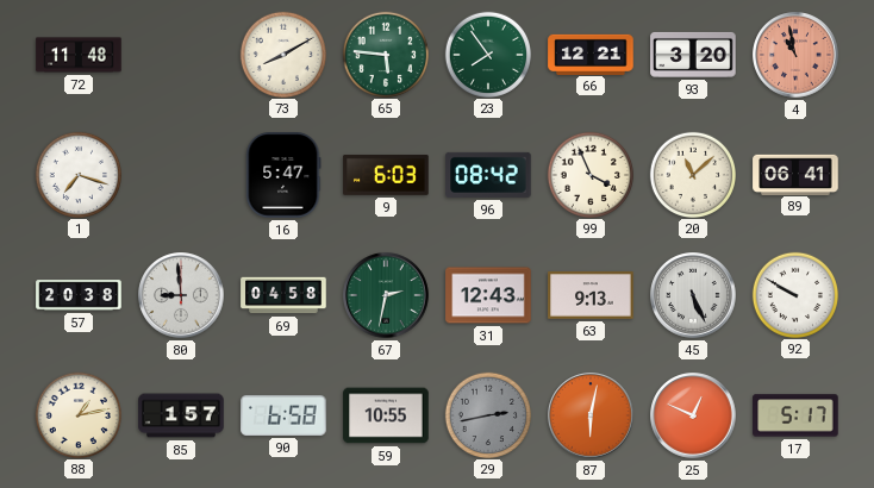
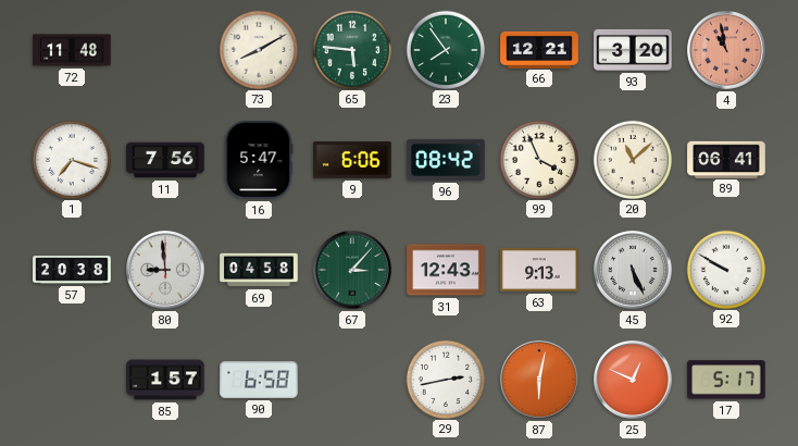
11: none -> 7:56 (165, 160)
9: 6:03 -> 6:06 (352, 160)
67: 2:32 -> 3:07 (352, 270)
88: 1:13 -> none (77, 414)
59: 10:55 -> none (386, 415)
29 dial: grey -> white (445, 379)
